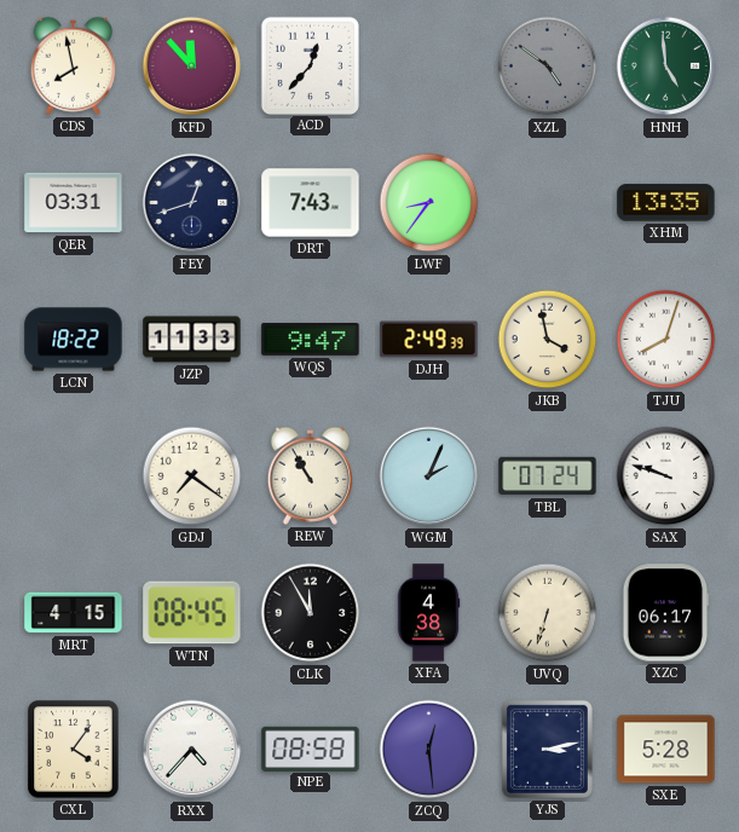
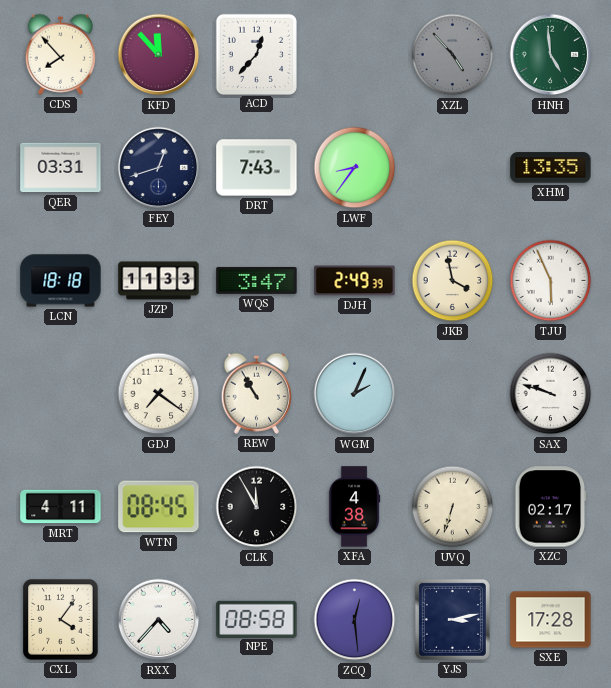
CDS: 7:58 -> 7:53 (61, 54)
XZL: 4:51 -> 4:53 (453, 55)
LCN: 18:22 -> 18:18 (61, 281)
WQS: 9:47 -> 3:47 (257, 280)
TJU: 8:03 -> 5:56 (551, 281)
TBL: 07:24 -> none (548, 476)
MRT: 4:15 -> 4:11 (61, 507)
XZC: 06:17 -> 02:17 (551, 507)
SXE: 5:28 -> 17:28 (551, 620)
